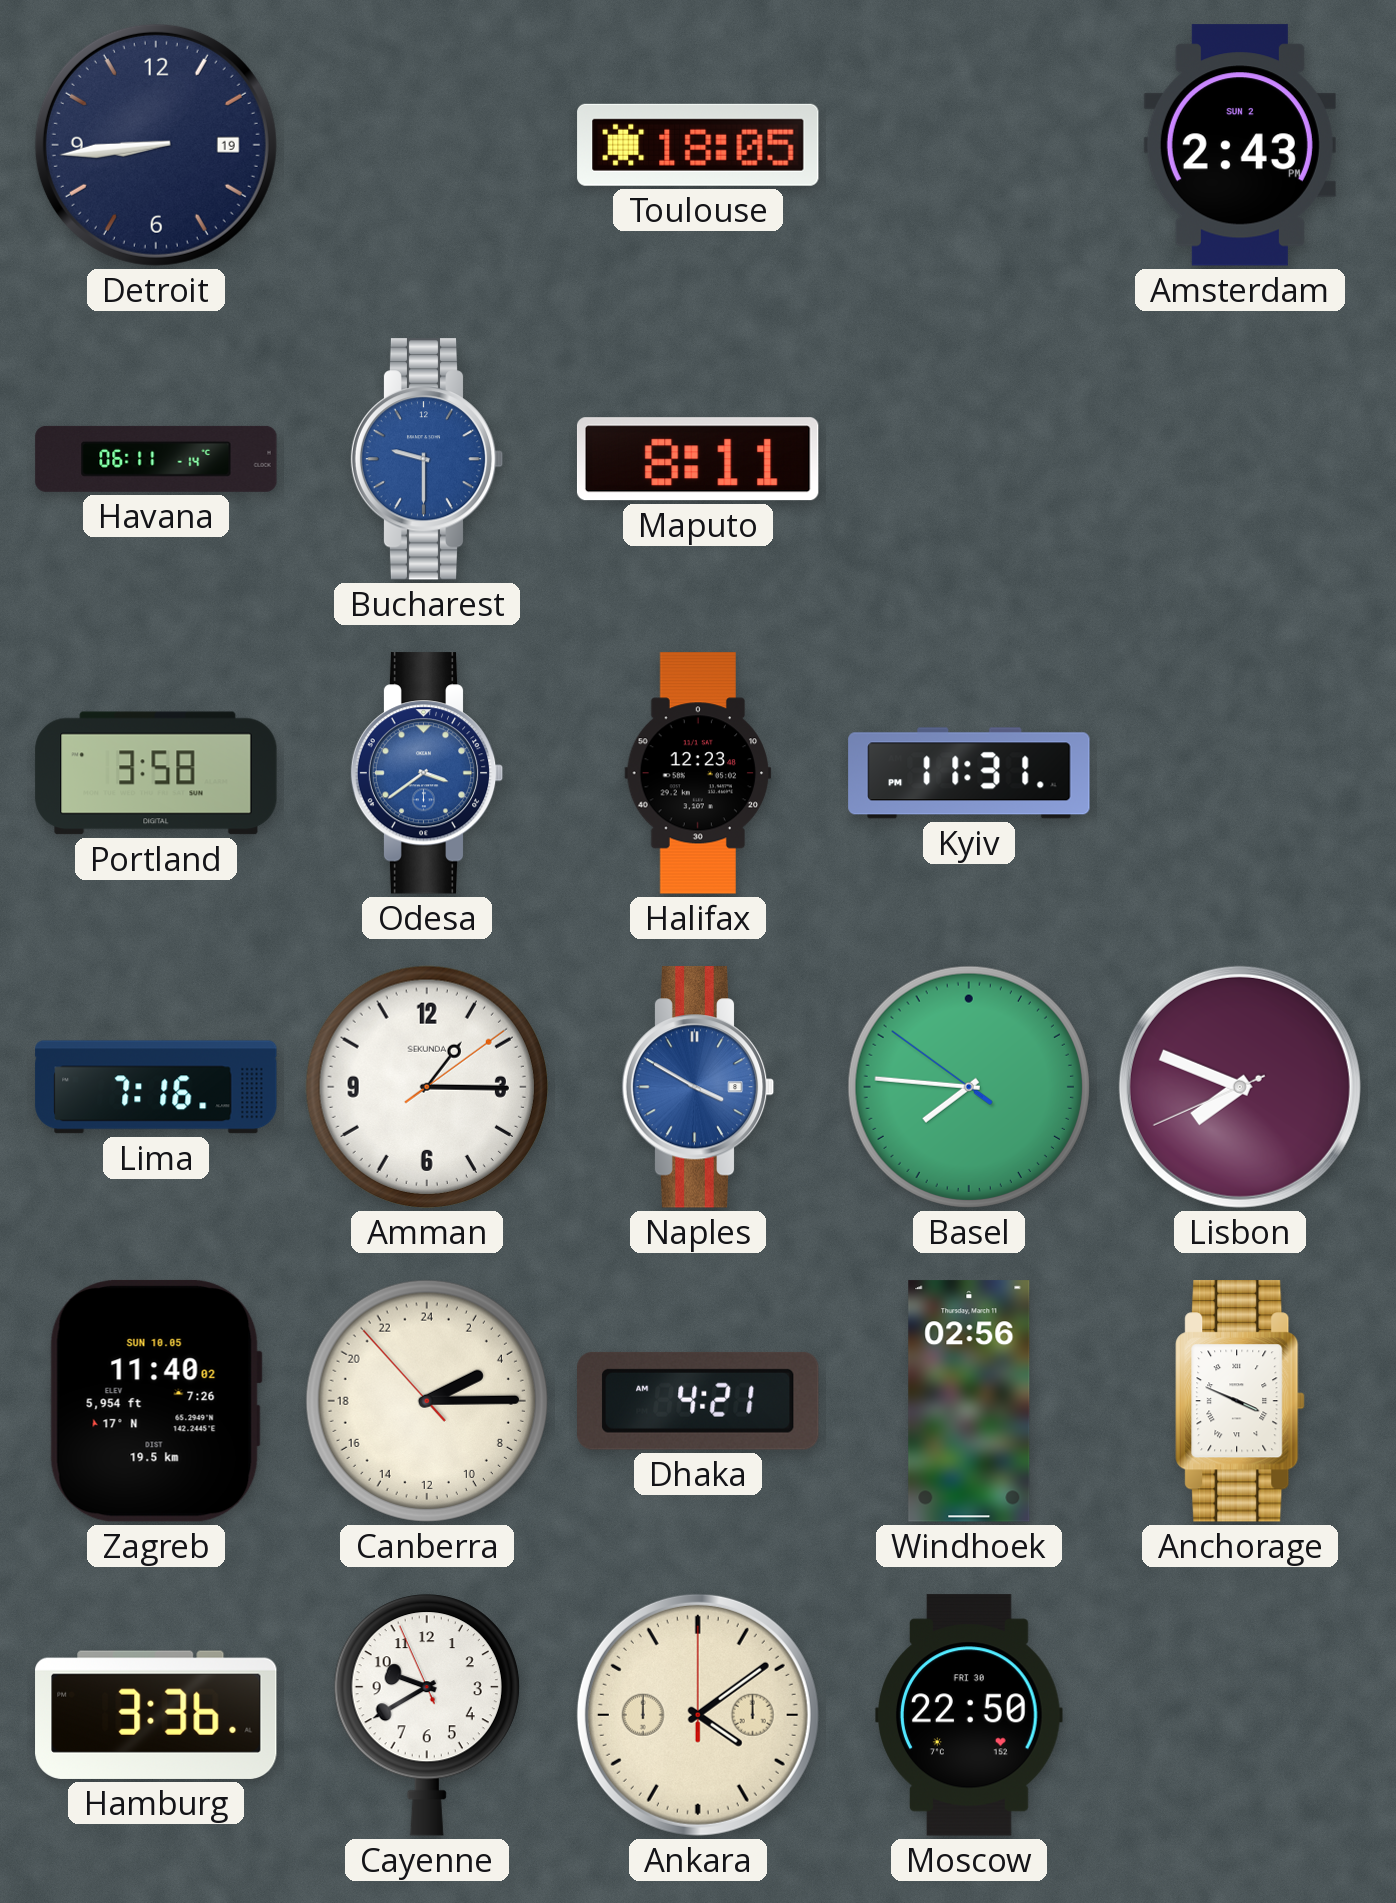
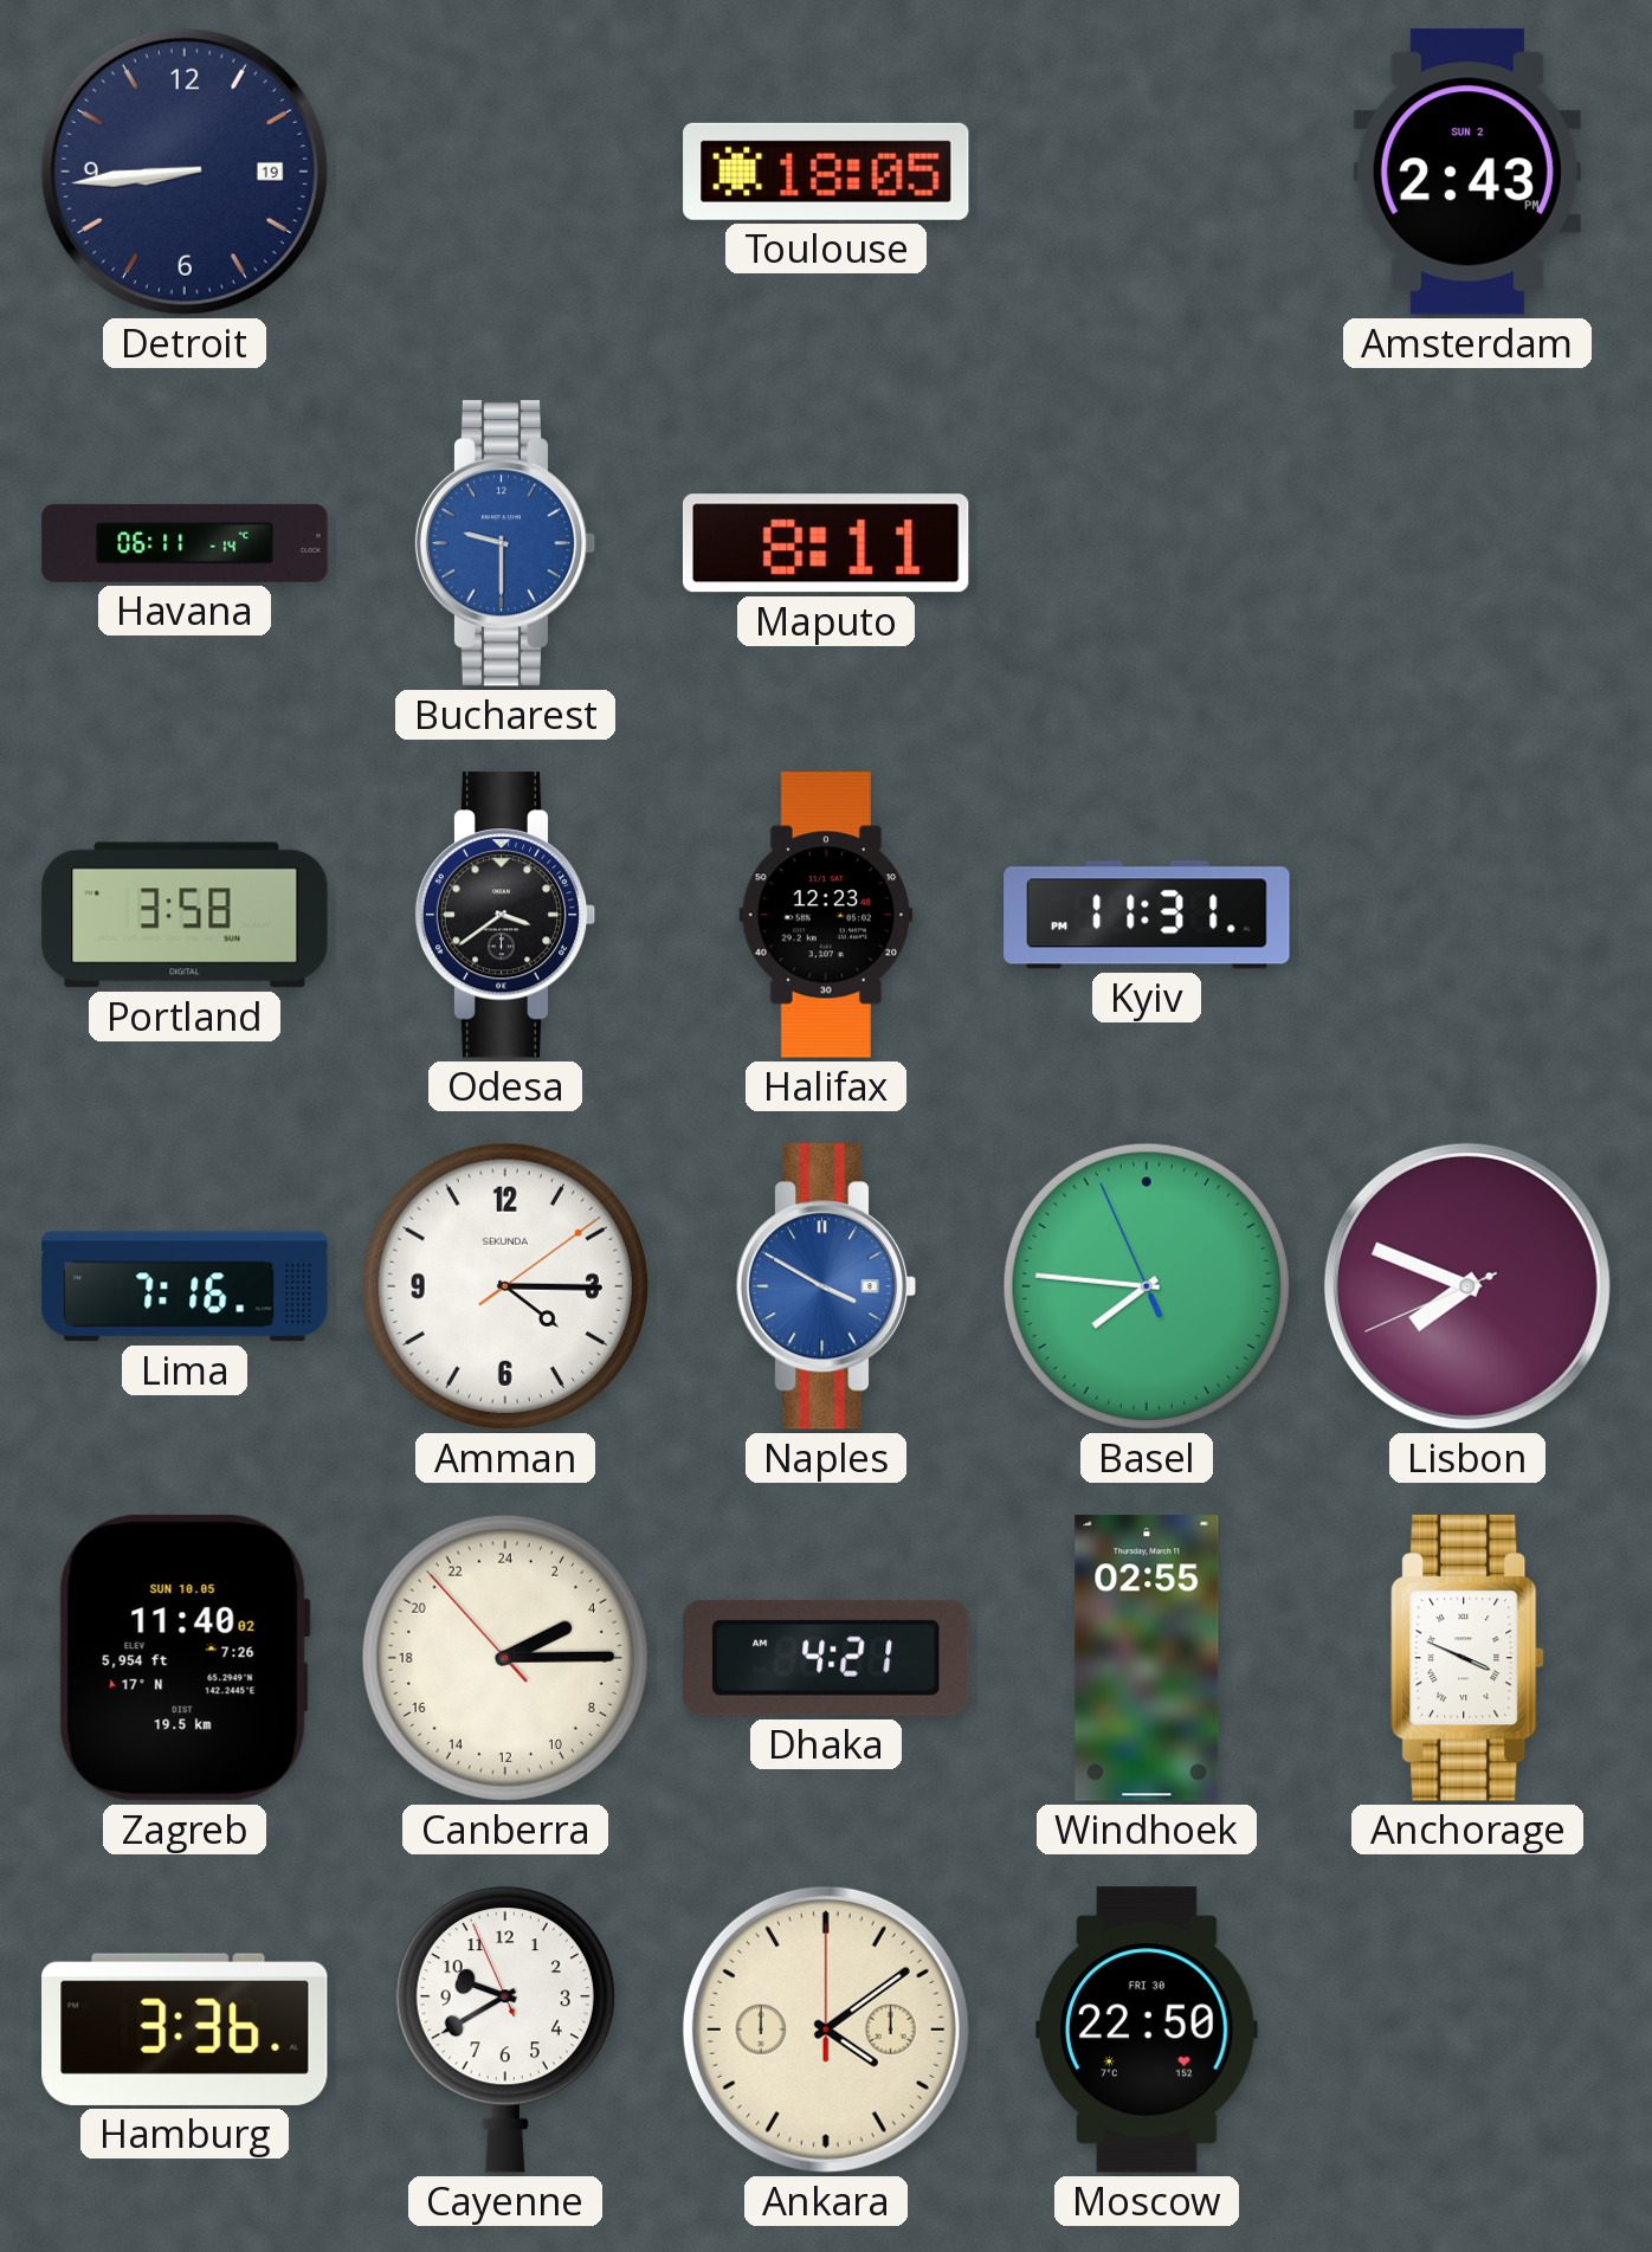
Odesa dial: blue -> black (505, 915)
Amman: 1:15 -> 4:15 (505, 1286)
Basel: 7:45:51 -> 7:45:56 (1147, 1286)
Windhoek: 02:56 -> 02:55 (1147, 1658)
